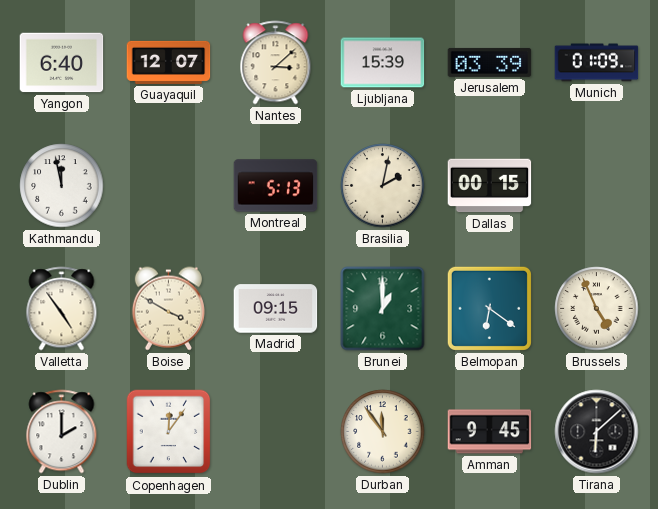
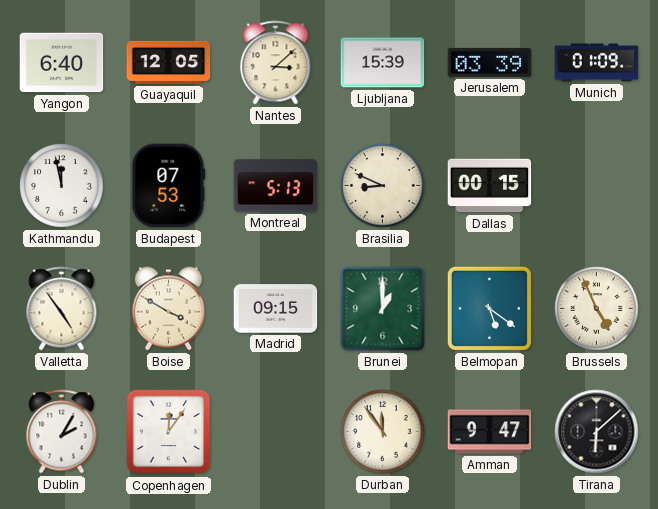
Guayaquil: 12:07 -> 12:05 (169, 62)
Budapest: none -> 07:53 (169, 186)
Brasilia: 2:02 -> 8:49 (383, 186)
Belmopan: 6:21 -> 5:21 (489, 308)
Dublin: 2:00 -> 2:05 (62, 432)
Amman: 9:45 -> 9:47 (490, 432)
